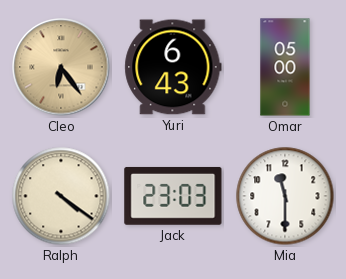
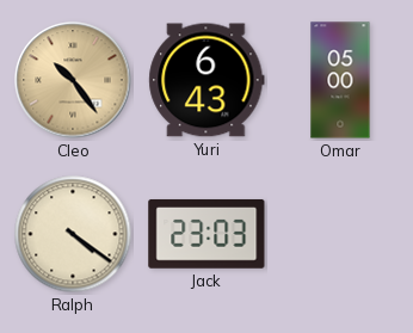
Cleo: 6:24 -> 10:24 (73, 80)
Mia: 11:30 -> none (285, 196)
